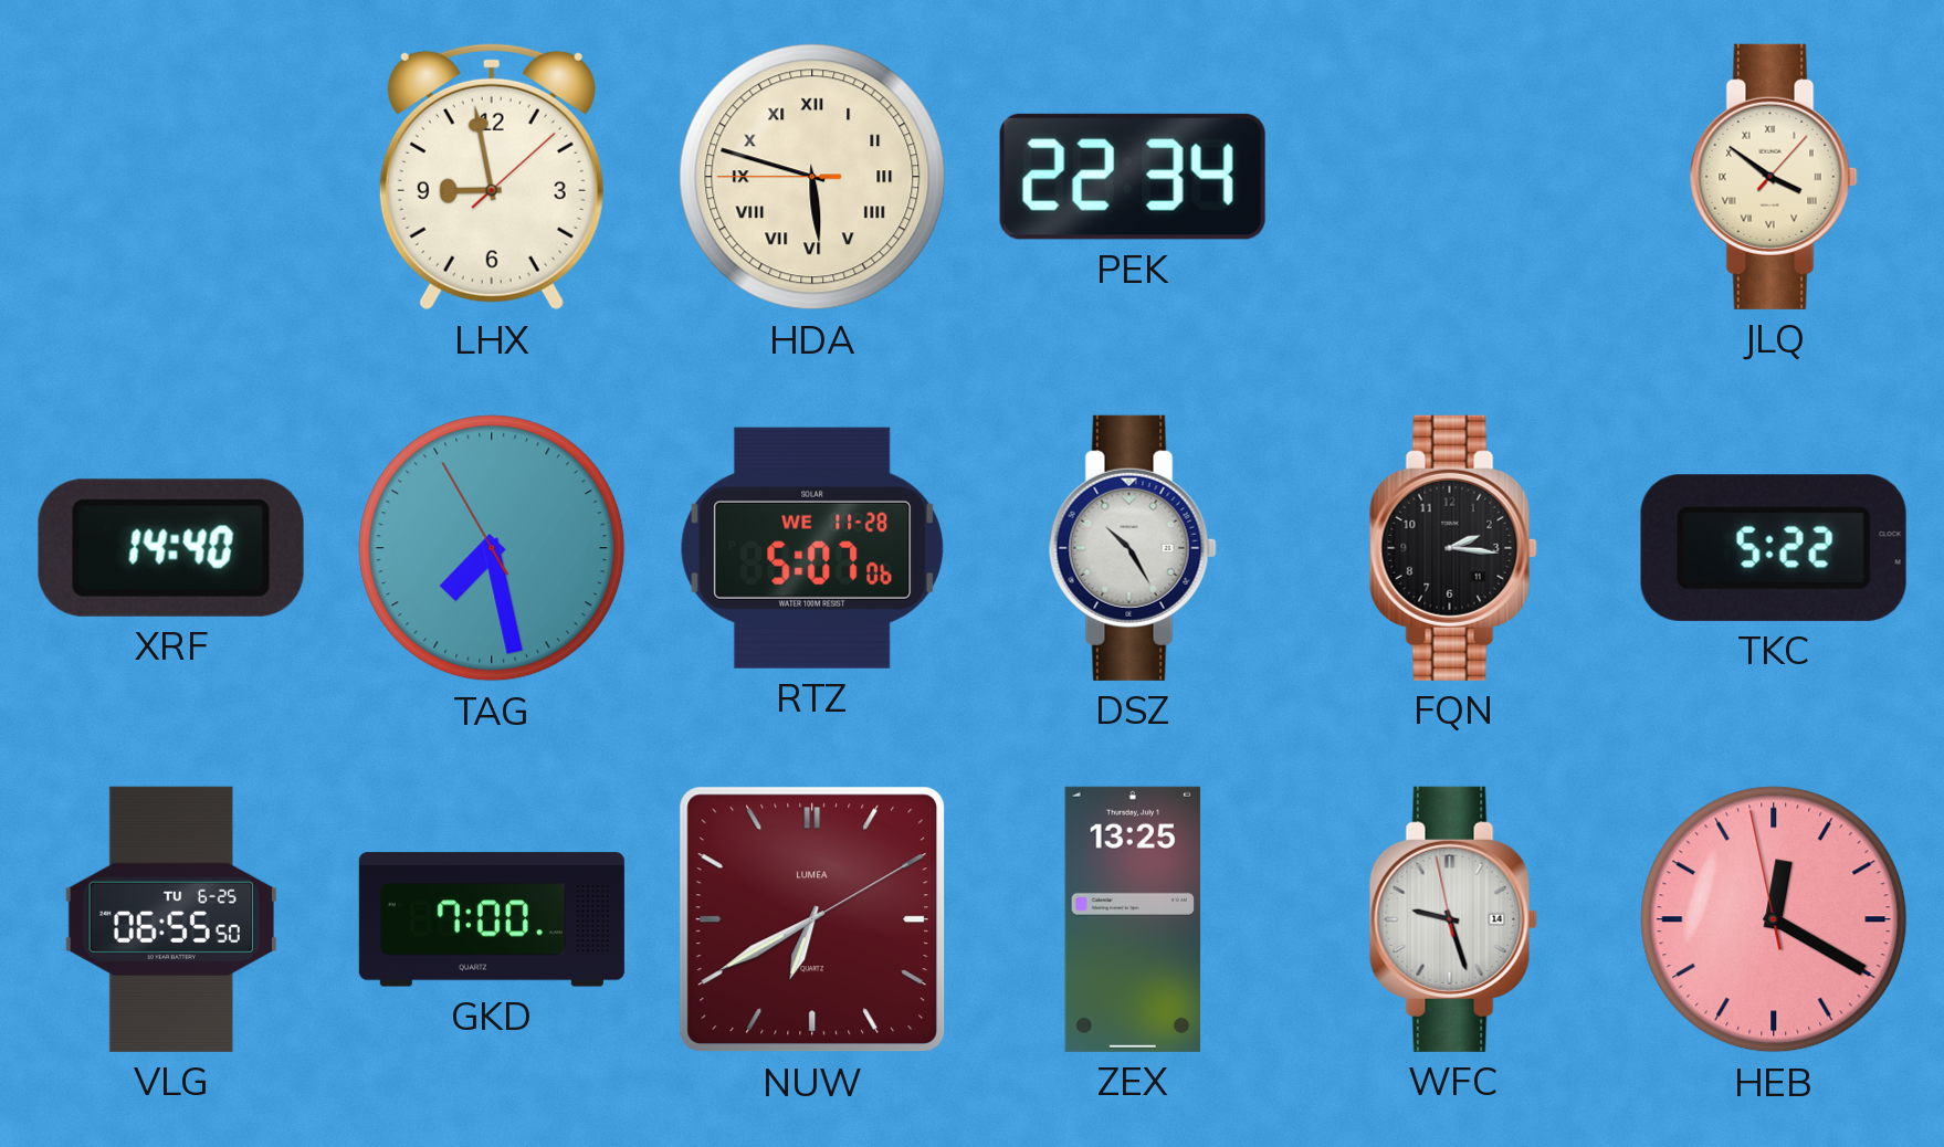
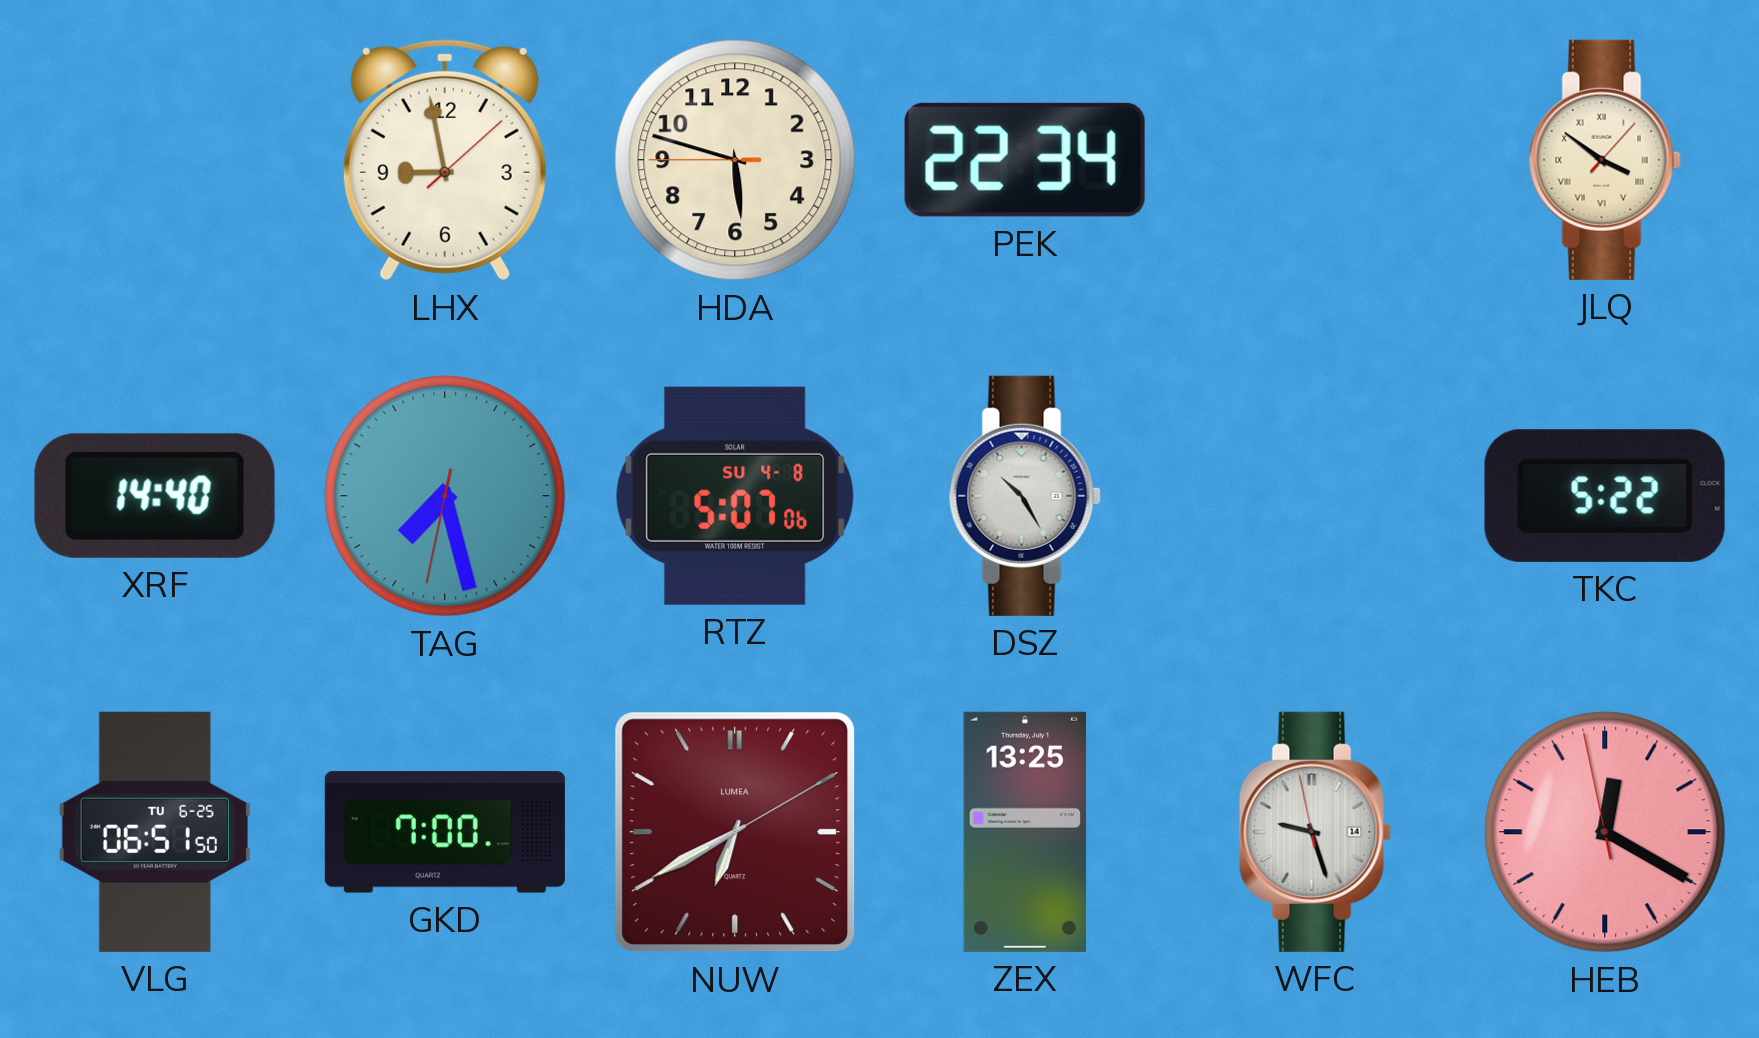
HDA numerals: Roman -> Arabic (735, 160)
TAG: 7:27:55 -> 7:27:32 (445, 496)
RTZ date: WE 11-28 -> SU 4-8 (735, 496)
FQN: 2:16 -> none (1453, 548)
VLG: 06:55 -> 06:51 (155, 832)
